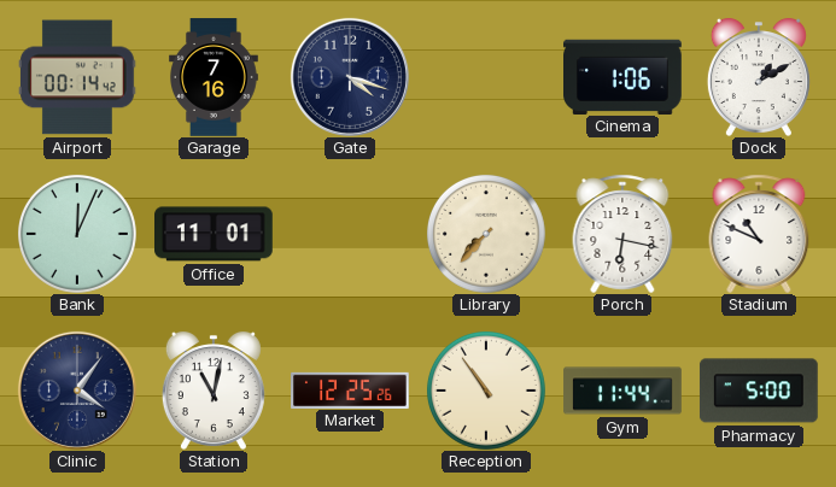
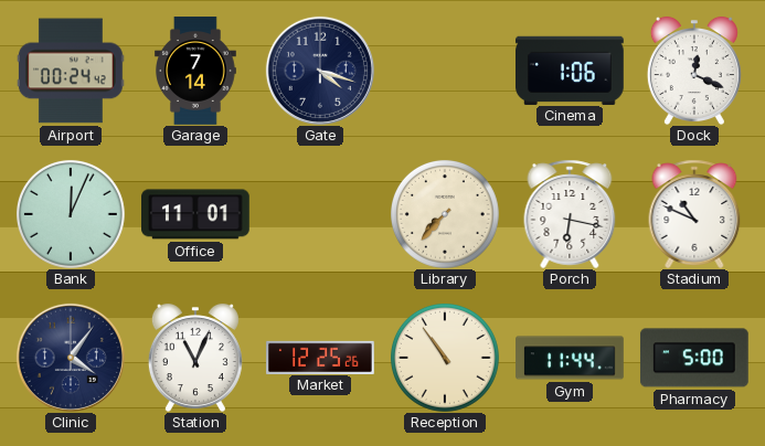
Airport: 00:14 -> 00:24 (72, 71)
Garage: 7:16 -> 7:14 (196, 71)
Dock: 1:10 -> 12:19 (694, 71)
Station: 11:02 -> 11:04 (195, 358)
